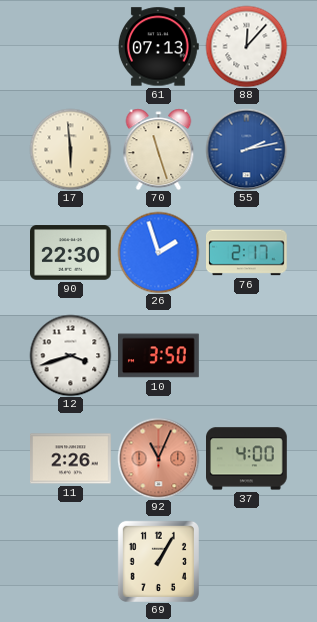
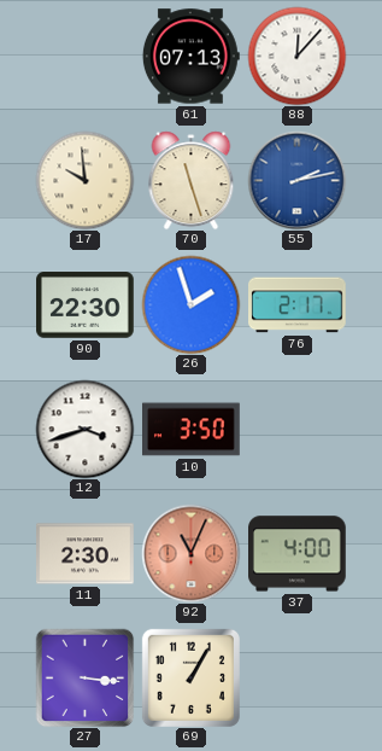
17: 5:59 -> 9:59 (84, 180)
11: 2:26 -> 2:30 (86, 554)
27: none -> 3:16 (84, 677)
